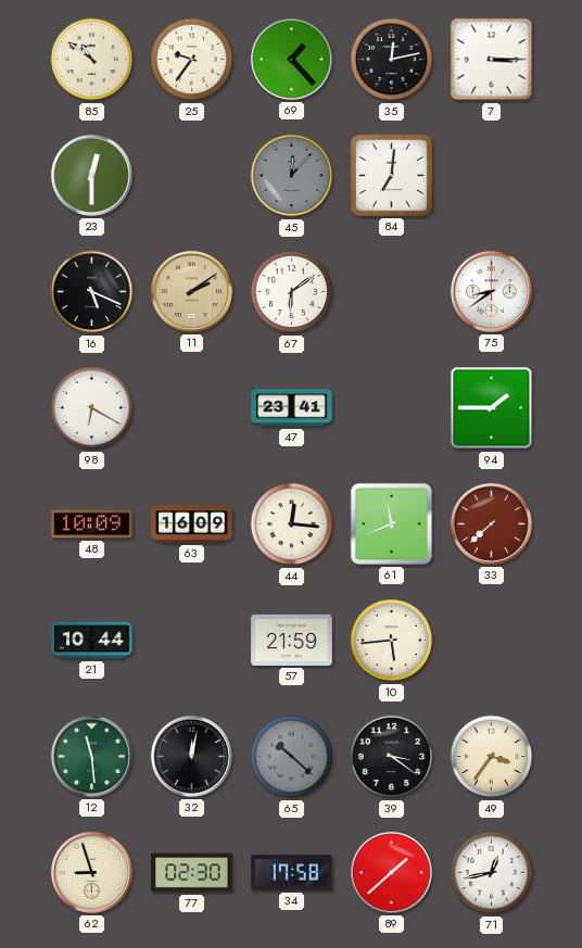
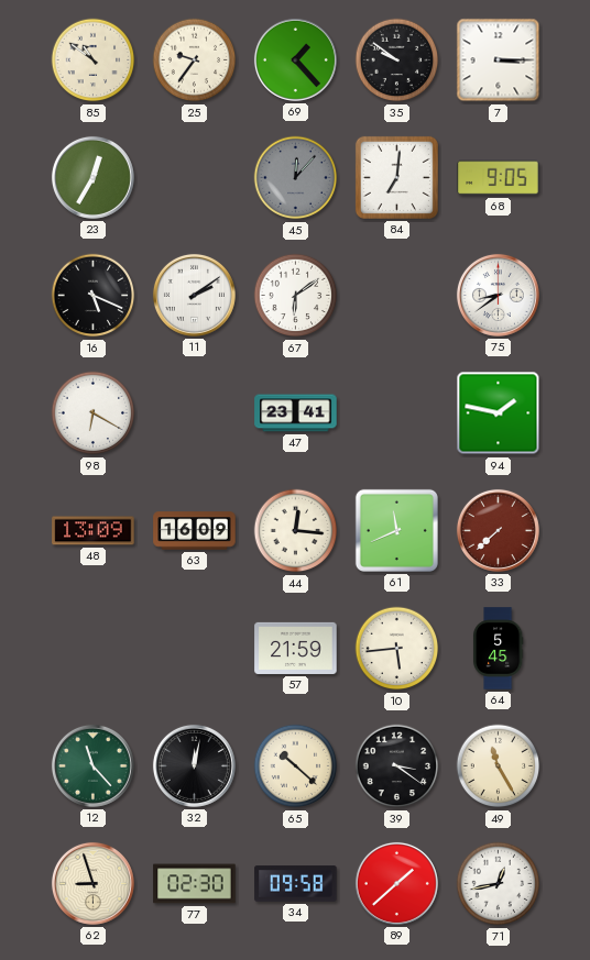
35: 12:13 -> 9:51 (397, 60)
23: 12:30 -> 12:35 (92, 177)
68: none -> 9:05 (499, 178)
11 dial: champagne -> white (194, 295)
94: 1:45 -> 1:47 (499, 413)
48: 10:09 -> 13:09 (94, 531)
21: 10:44 -> none (92, 641)
64: none -> 5:45 (498, 649)
12: 11:29 -> 11:23 (92, 765)
65 dial: grey -> cream (296, 766)
49: 3:36 -> 11:25 (499, 766)
34: 17:58 -> 09:58 (296, 884)
